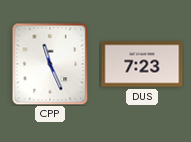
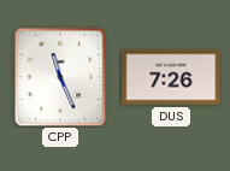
DUS: 7:23 -> 7:26 (171, 77)
